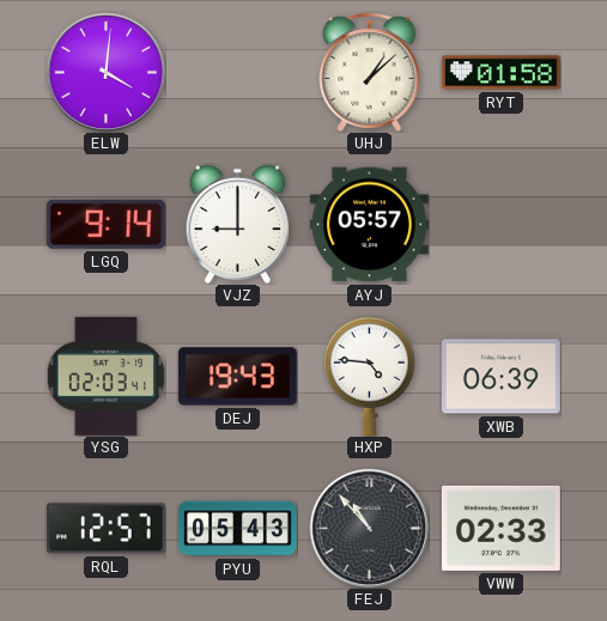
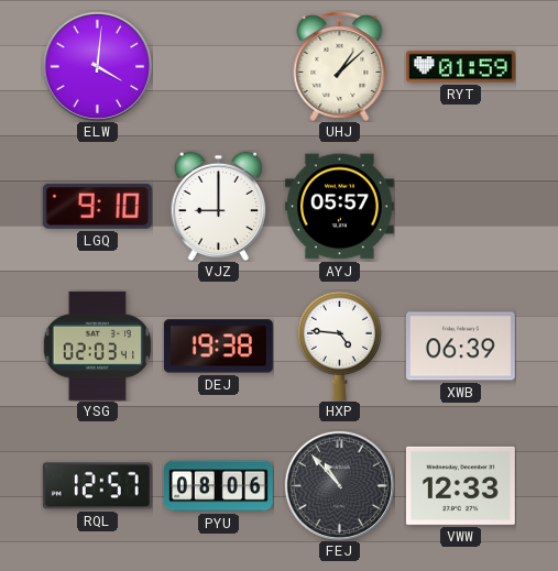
RYT: 01:58 -> 01:59 (460, 67)
LGQ: 9:14 -> 9:10 (97, 206)
DEJ: 19:43 -> 19:38 (218, 347)
PYU: 05:43 -> 08:06 (219, 486)
VWW: 02:33 -> 12:33 (460, 485)
